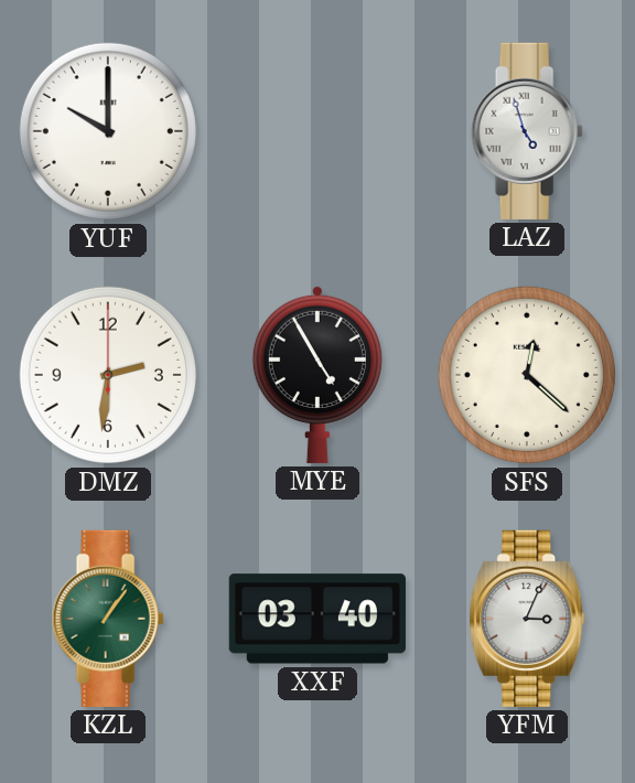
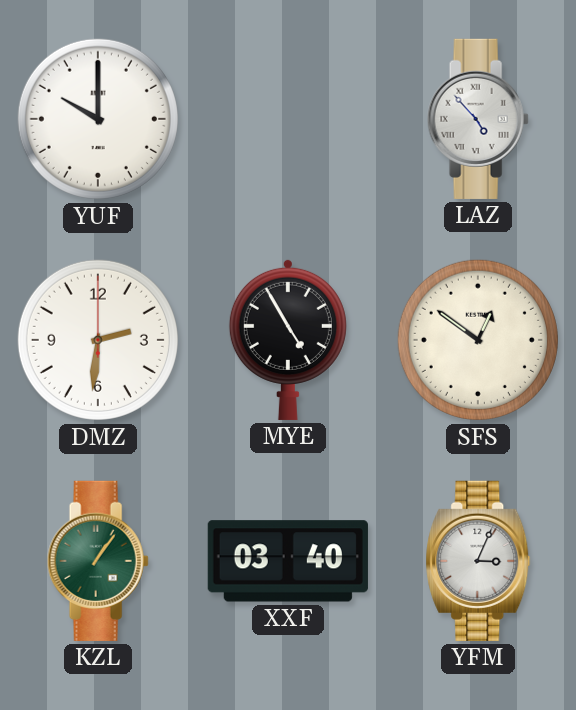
LAZ: 4:57 -> 4:53 (478, 119)
SFS: 12:22 -> 12:51 (478, 340)
